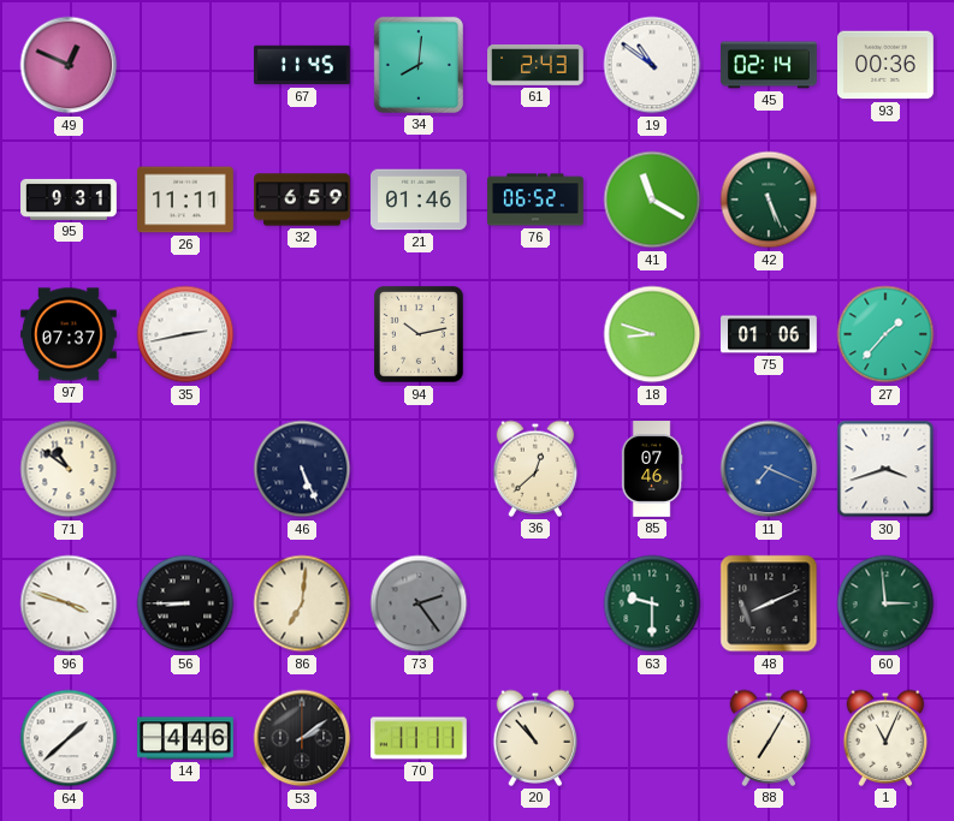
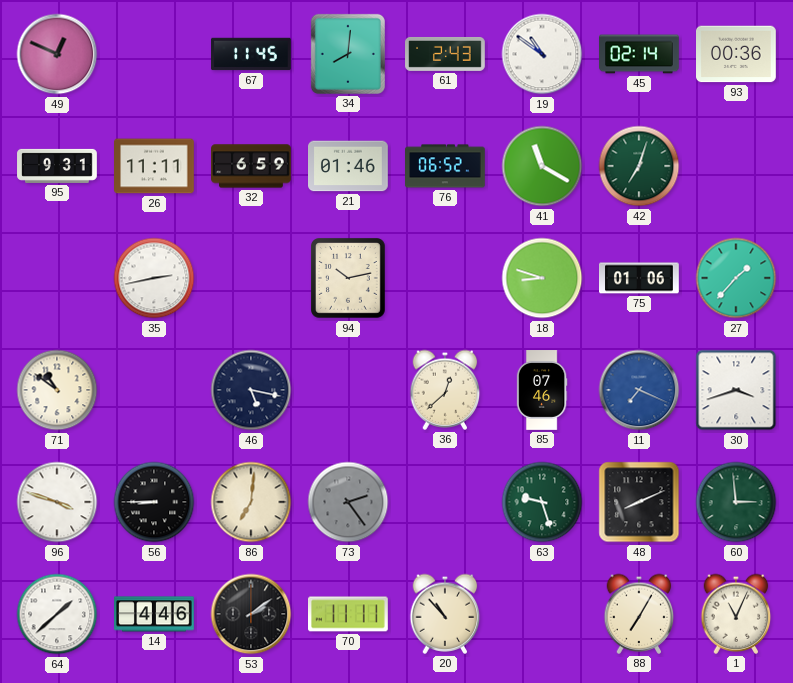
42: 5:26 -> 7:03 (639, 166)
97: 07:37 -> none (70, 334)
46: 5:26 -> 5:17 (251, 390)
63: 9:30 -> 9:27 (542, 502)
